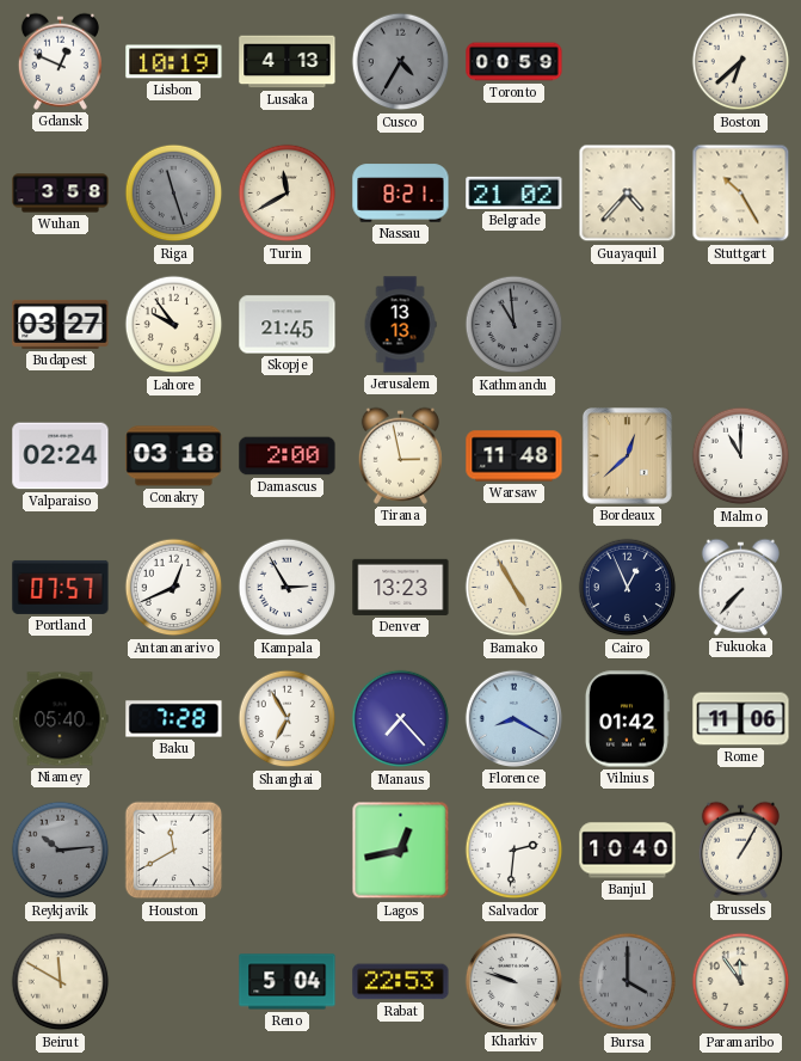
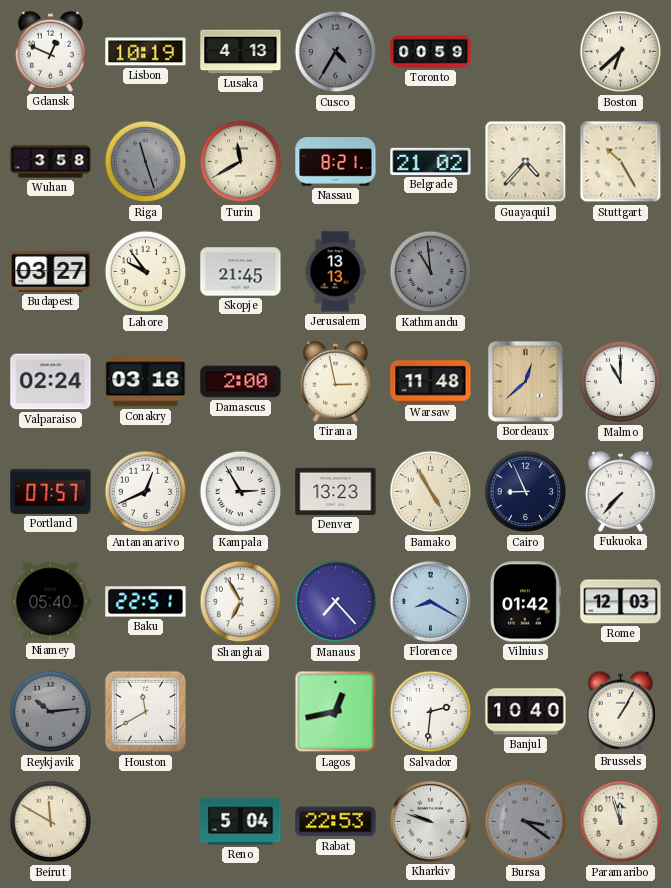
Cairo: 12:56 -> 8:56 (526, 492)
Baku: 7:28 -> 22:51 (146, 602)
Rome: 11:06 -> 12:03 (621, 602)
Bursa: 4:00 -> 3:21 (526, 822)
Paramaribo: 11:54 -> 11:57 (621, 822)
